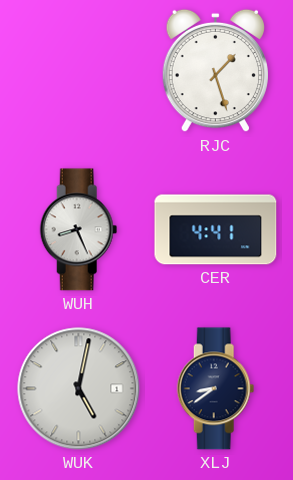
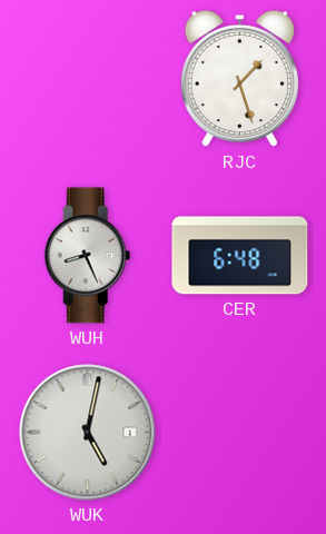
CER: 4:41 -> 6:48 (240, 256)
XLJ: 8:39 -> none (216, 389)
